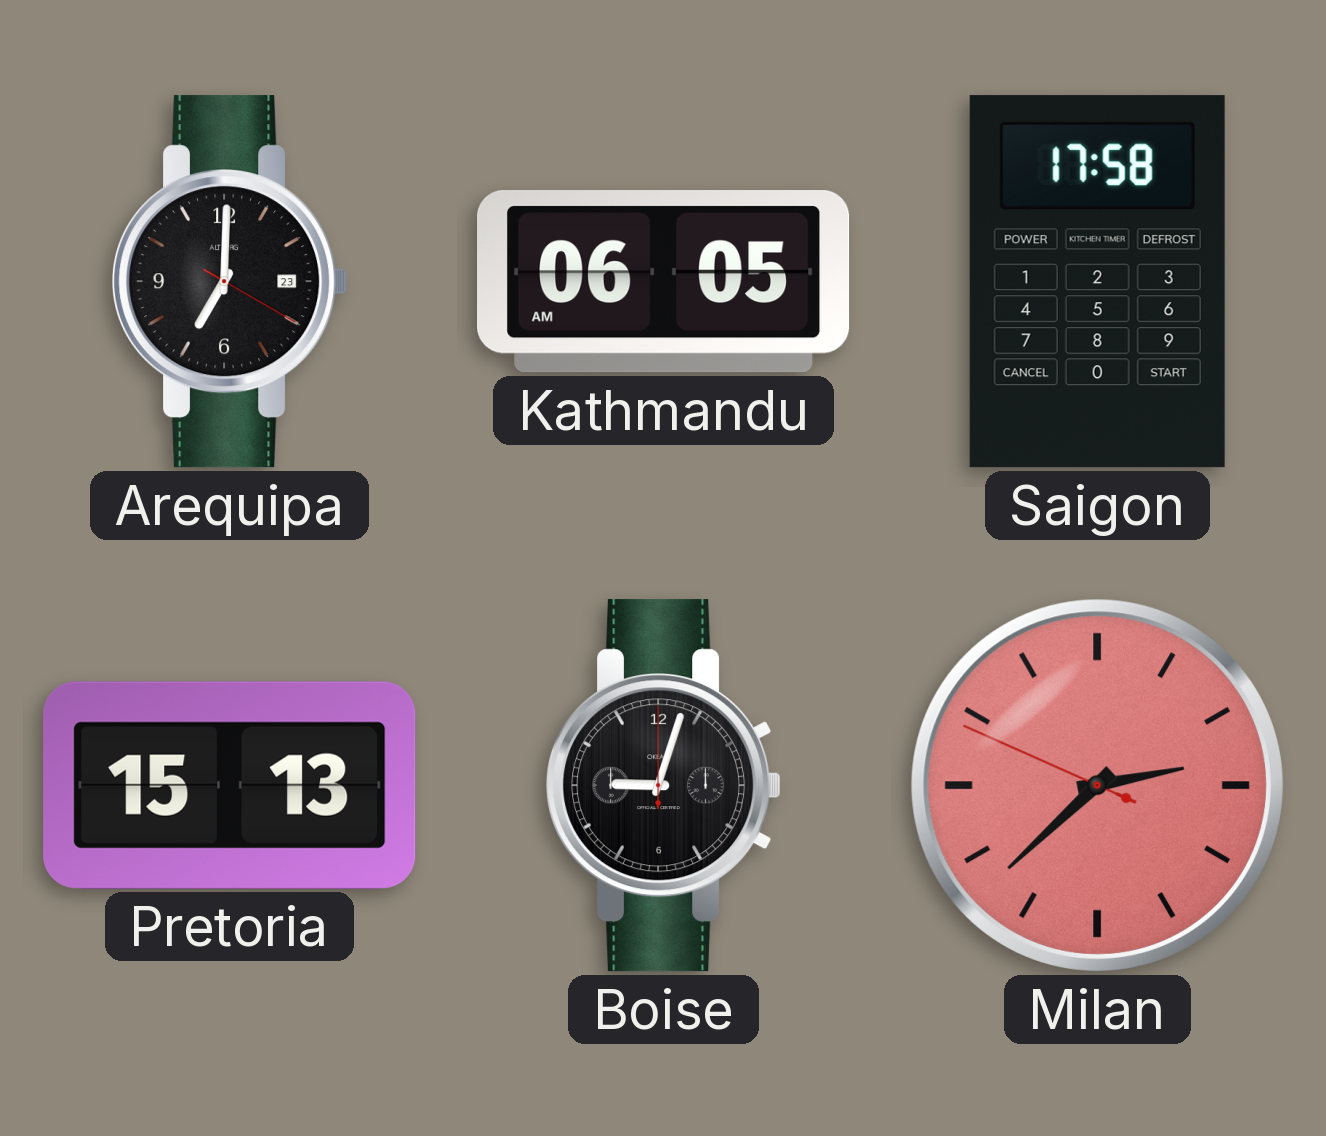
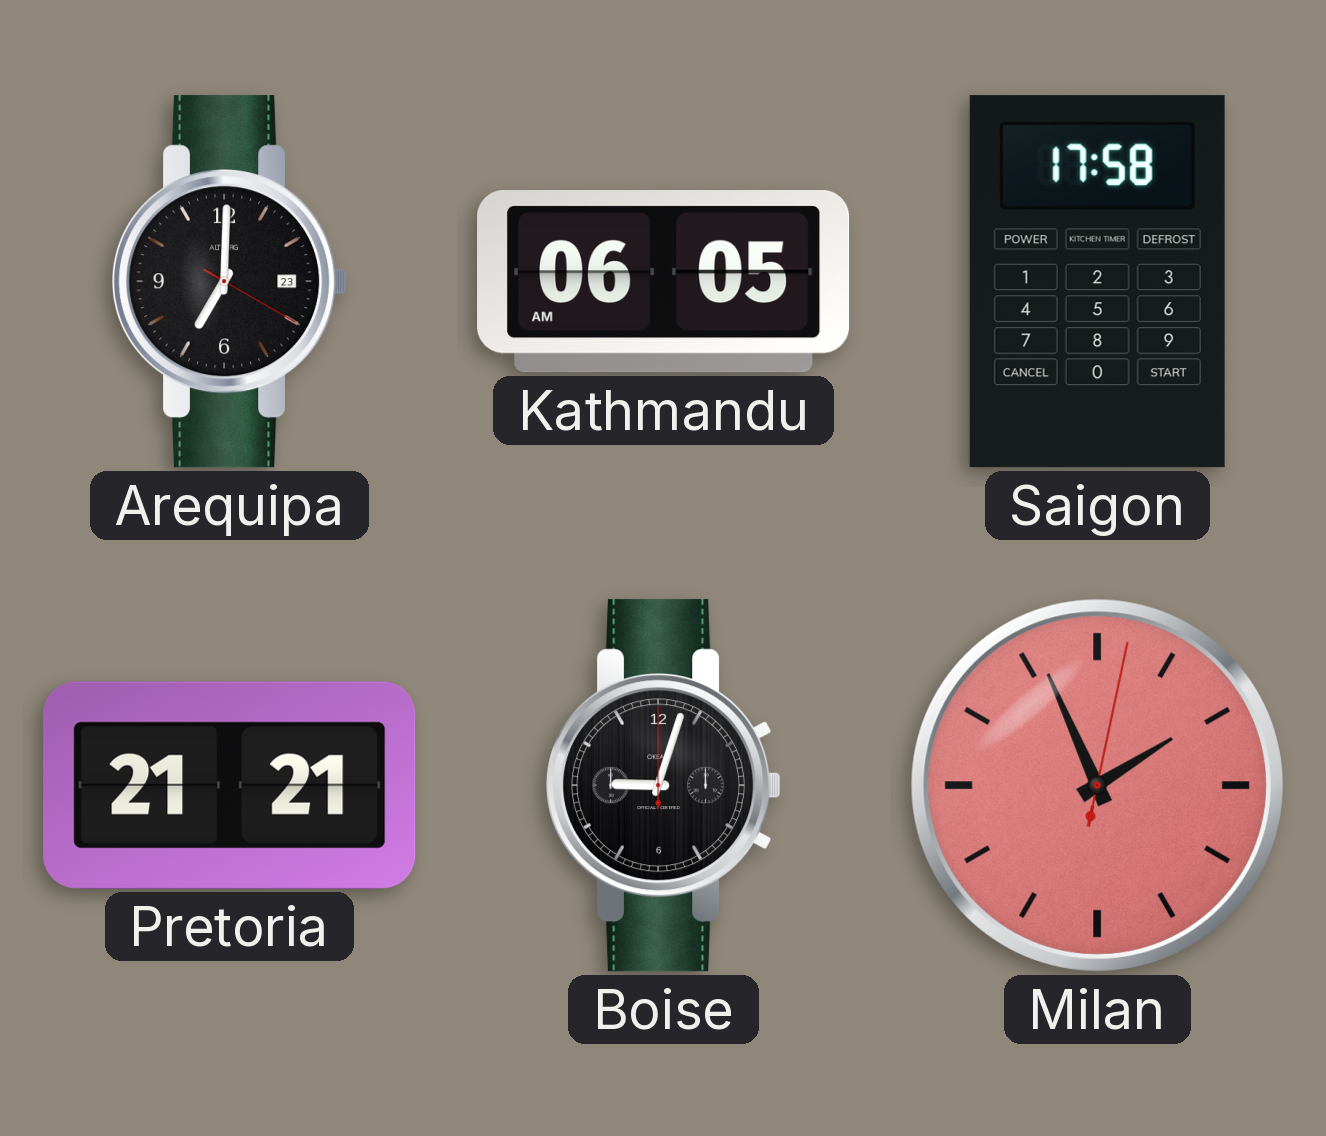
Pretoria: 15:13 -> 21:21 (230, 785)
Milan: 2:37 -> 1:56 (1097, 785)
